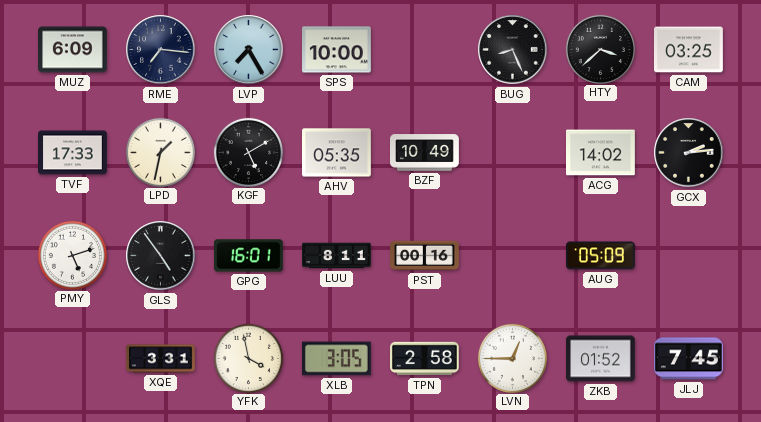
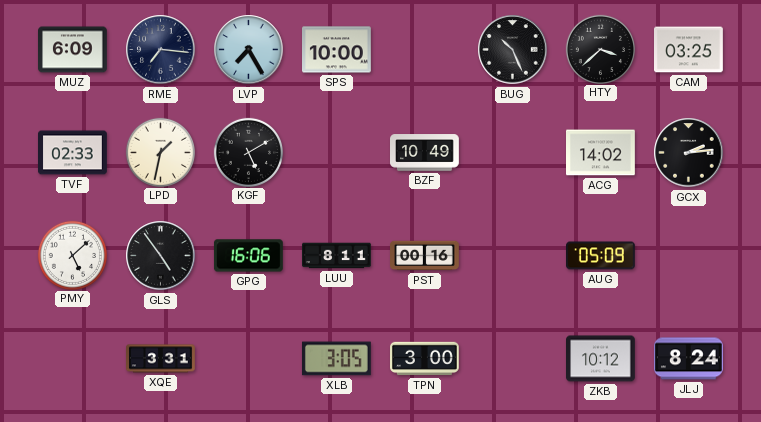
BUG: 8:26 -> 10:26 (513, 50)
TVF: 17:33 -> 02:33 (73, 153)
AHV: 05:35 -> none (337, 153)
PMY: 5:12 -> 5:08 (72, 255)
GPG: 16:01 -> 16:06 (249, 256)
YFK: 3:58 -> none (248, 358)
TPN: 2:58 -> 3:00 (425, 359)
LVN: 12:45 -> none (512, 358)
ZKB: 01:52 -> 10:12 (601, 359)
JLJ: 7:45 -> 8:24 (689, 359)
